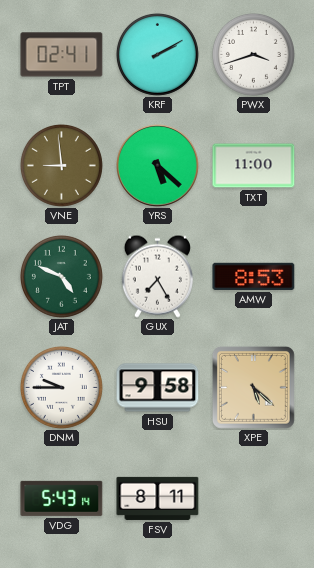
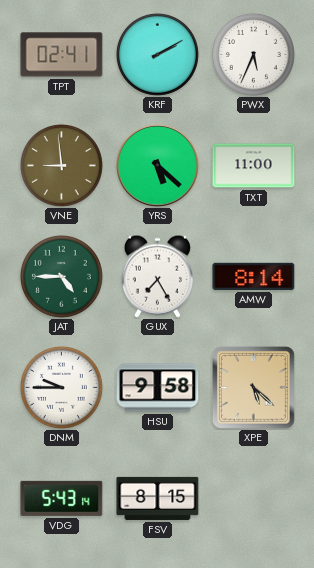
PWX: 3:42 -> 5:34 (253, 54)
JAT: 4:49 -> 4:45 (61, 276)
AMW: 8:53 -> 8:14 (254, 276)
FSV: 8:11 -> 8:15 (158, 498)
